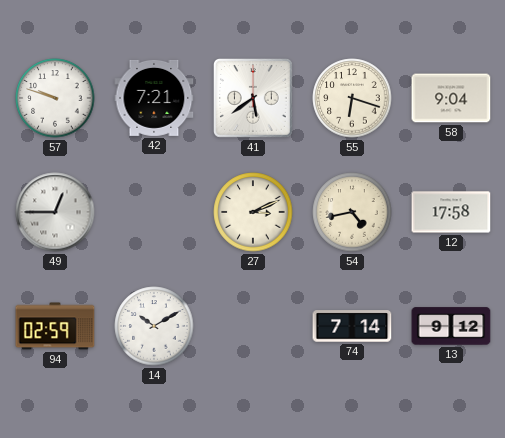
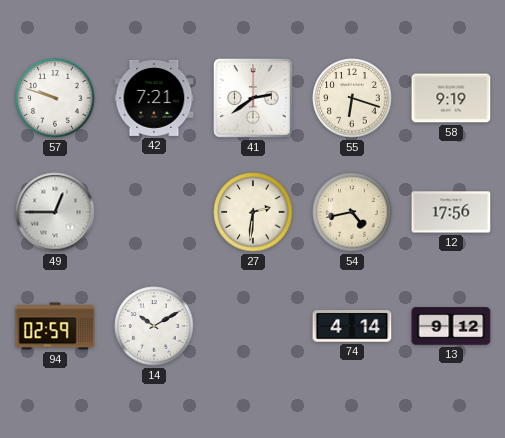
41: 5:39 -> 2:39 (254, 99)
58: 9:04 -> 9:19 (451, 98)
27: 3:11 -> 2:31 (253, 212)
12: 17:58 -> 17:56 (451, 212)
74: 7:14 -> 4:14 (352, 326)
